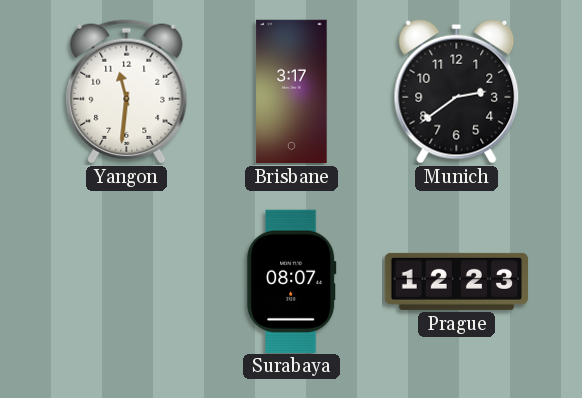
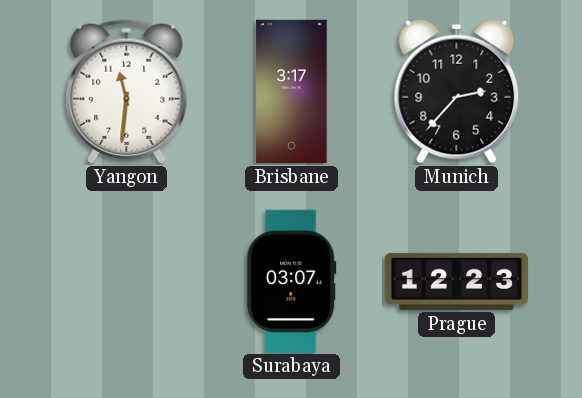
Munich: 2:39 -> 2:37 (457, 91)
Surabaya: 08:07 -> 03:07 (292, 281)
